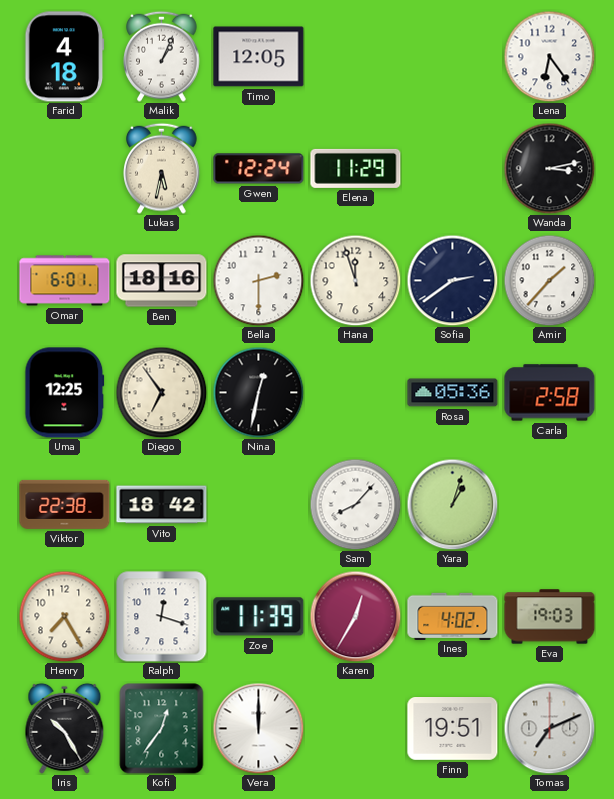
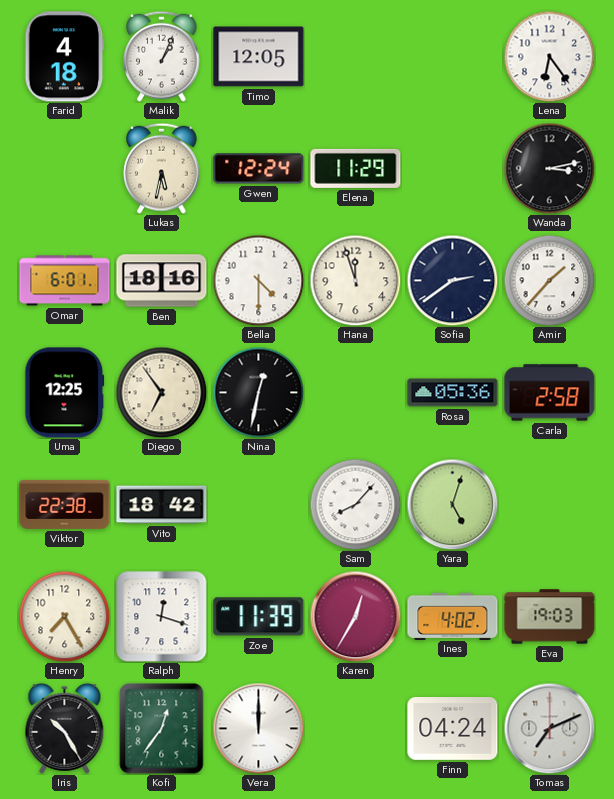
Bella: 2:30 -> 4:30 (258, 280)
Yara: 1:03 -> 5:03 (452, 504)
Finn: 19:51 -> 04:24 (453, 729)
